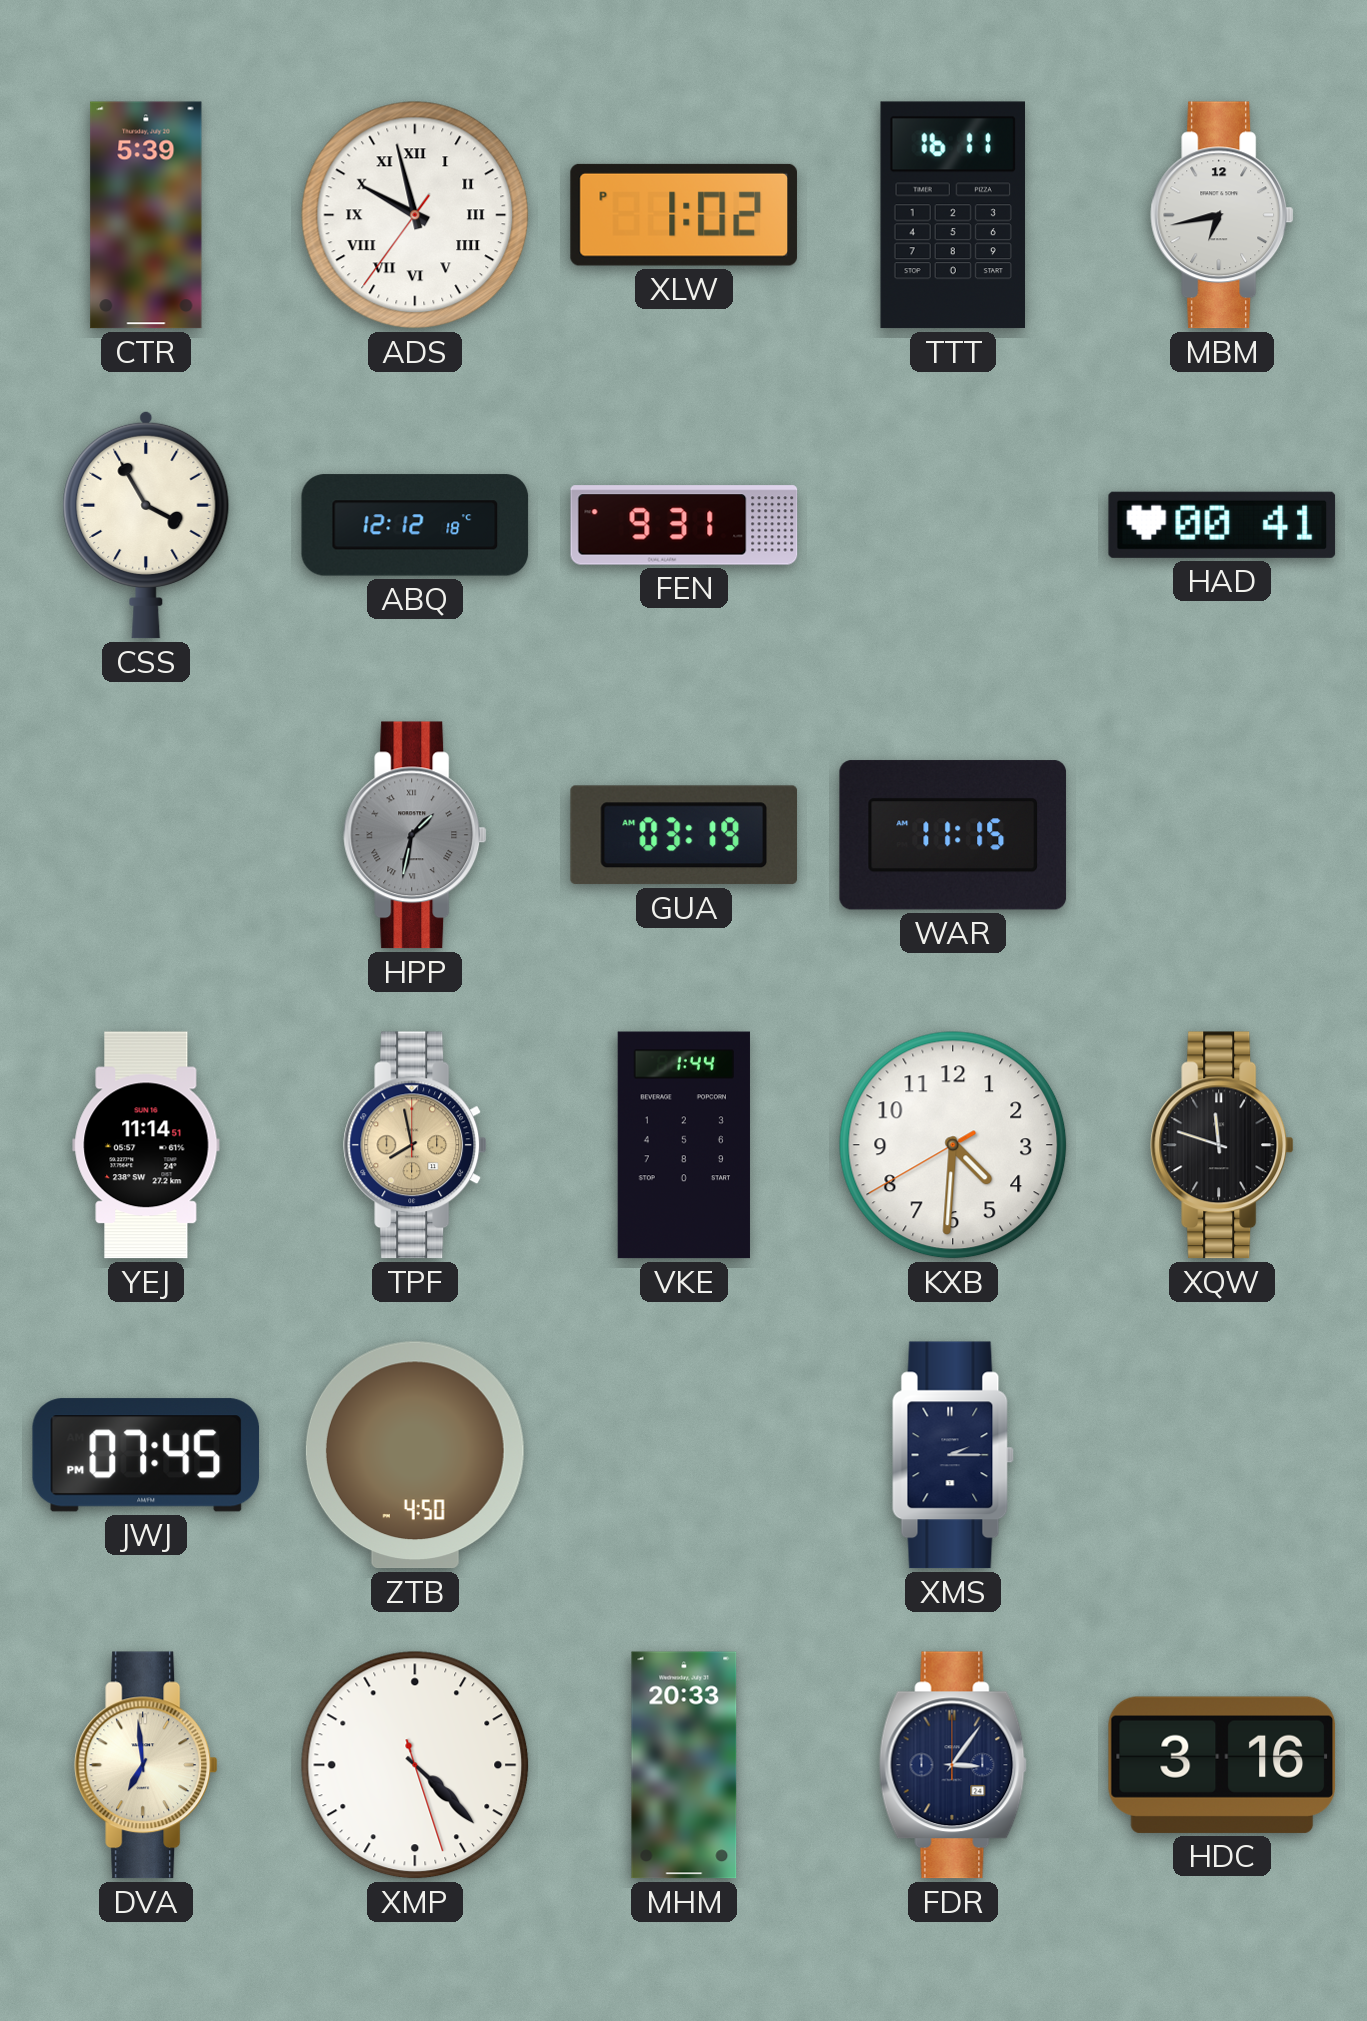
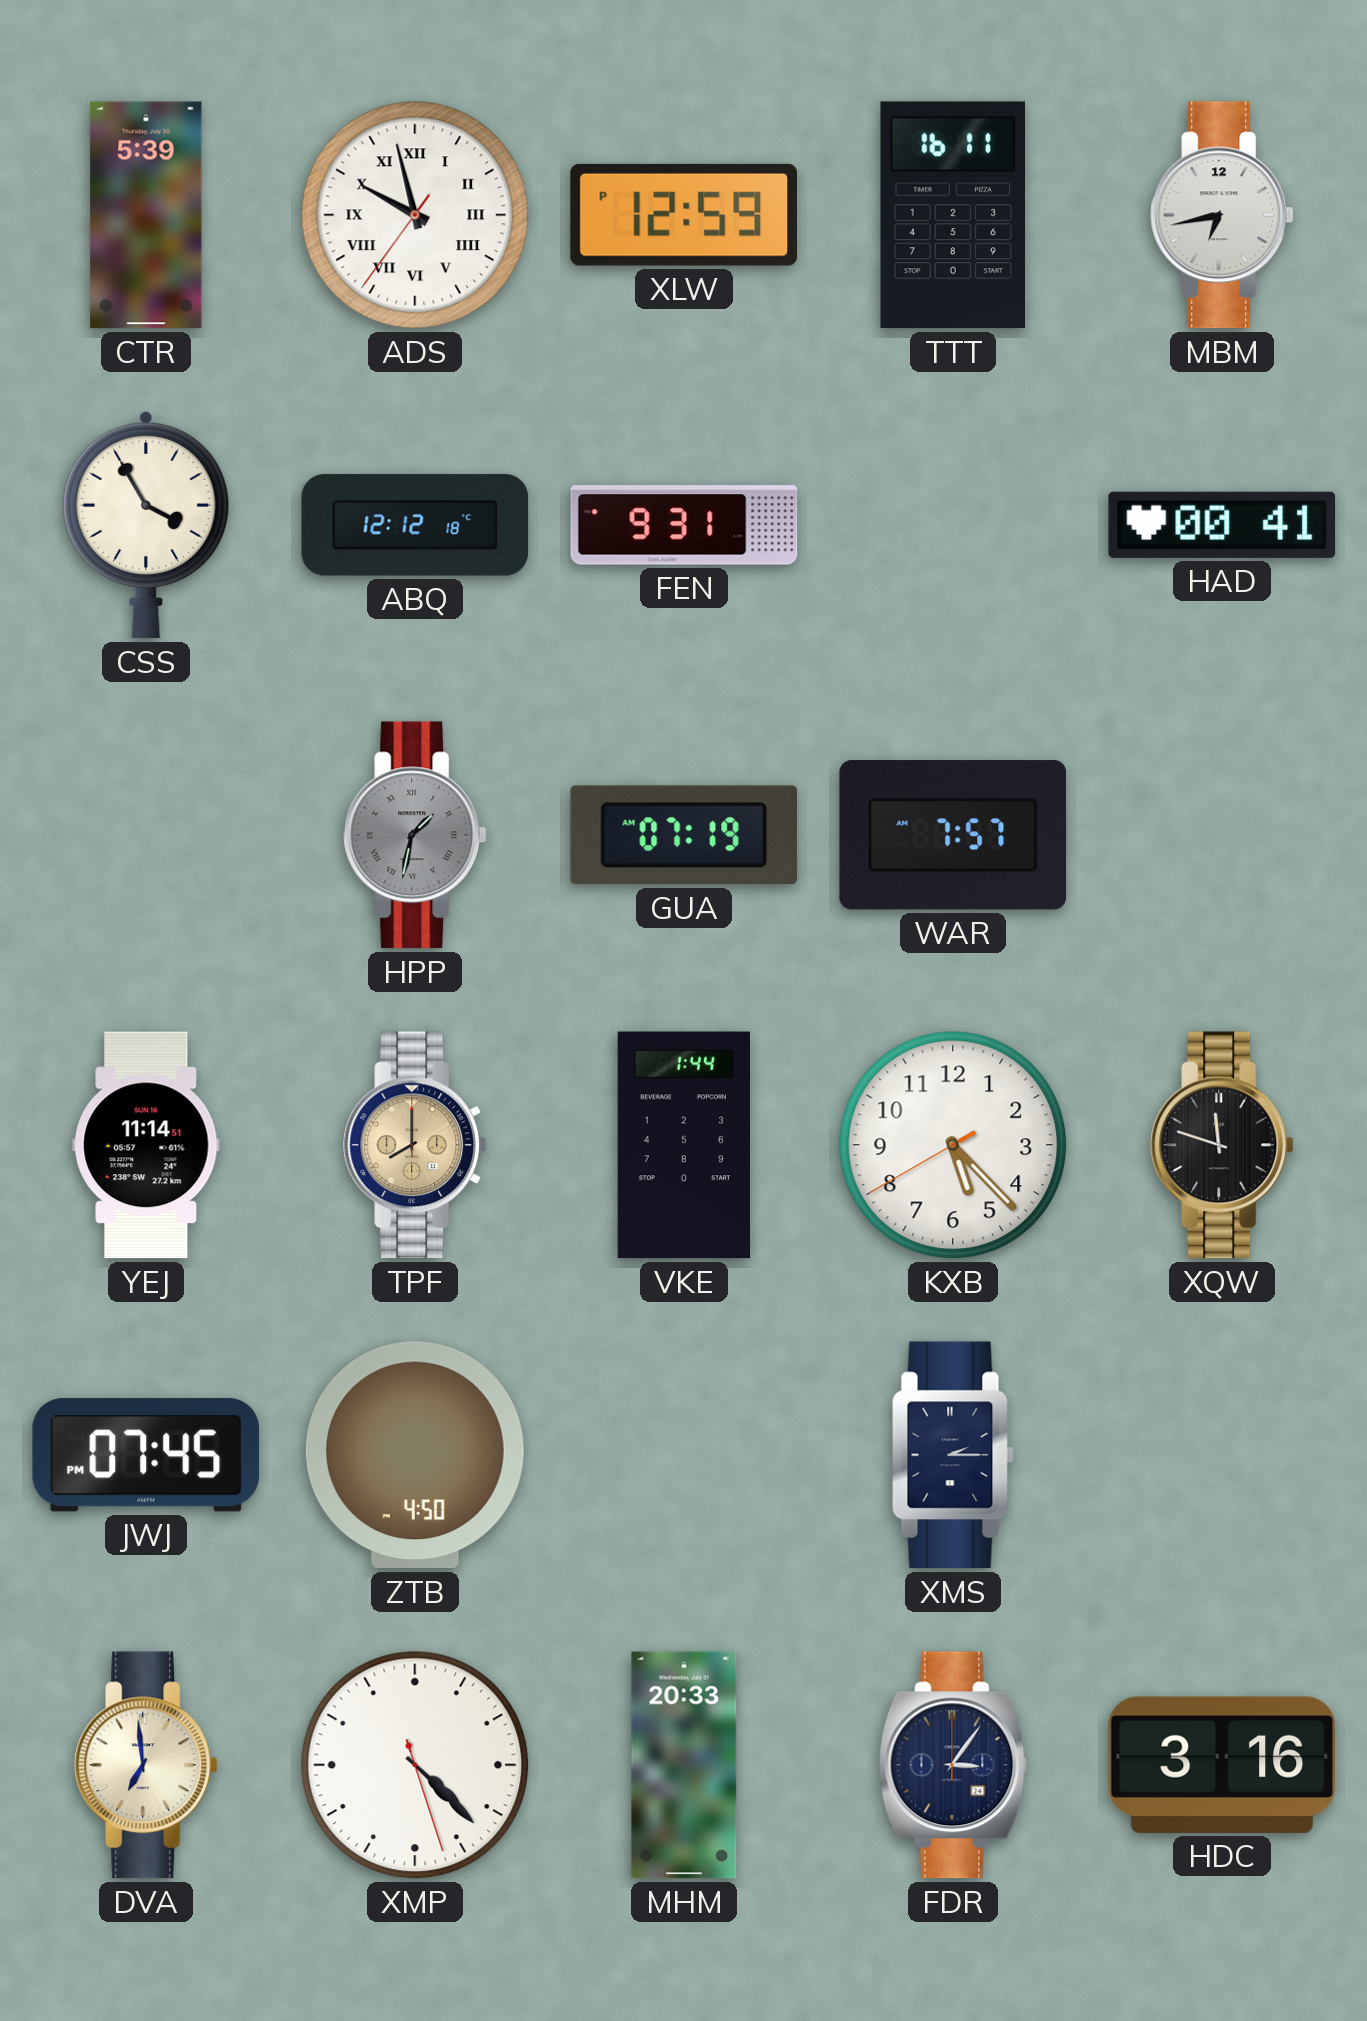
XLW: 1:02 -> 12:59 (684, 215)
GUA: 03:19 -> 07:19 (683, 835)
WAR: 11:15 -> 7:57 (953, 835)
TPF: 7:58 -> 8:00 (415, 1145)
KXB: 4:30 -> 5:22 (953, 1145)
